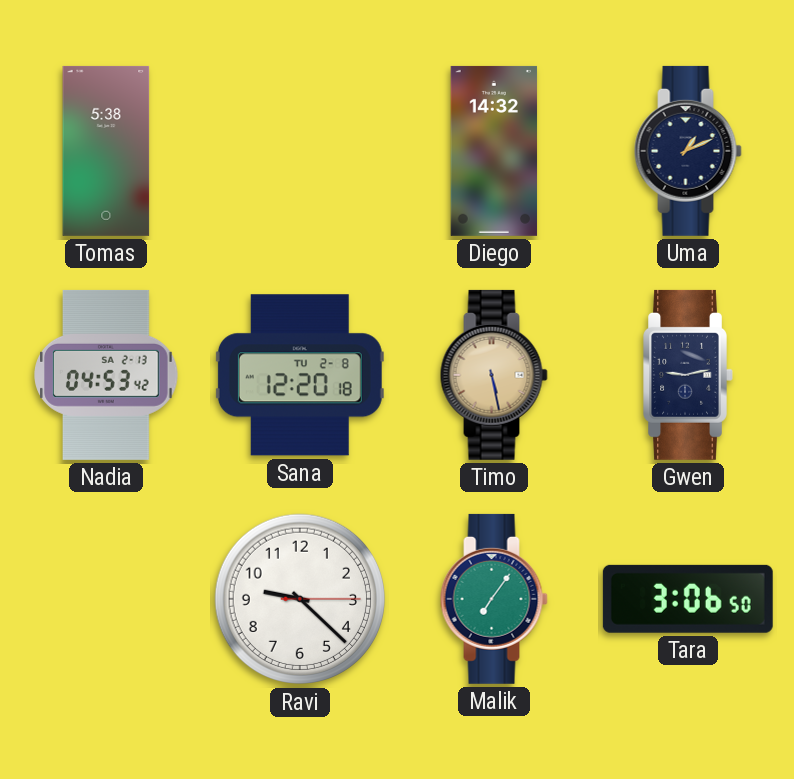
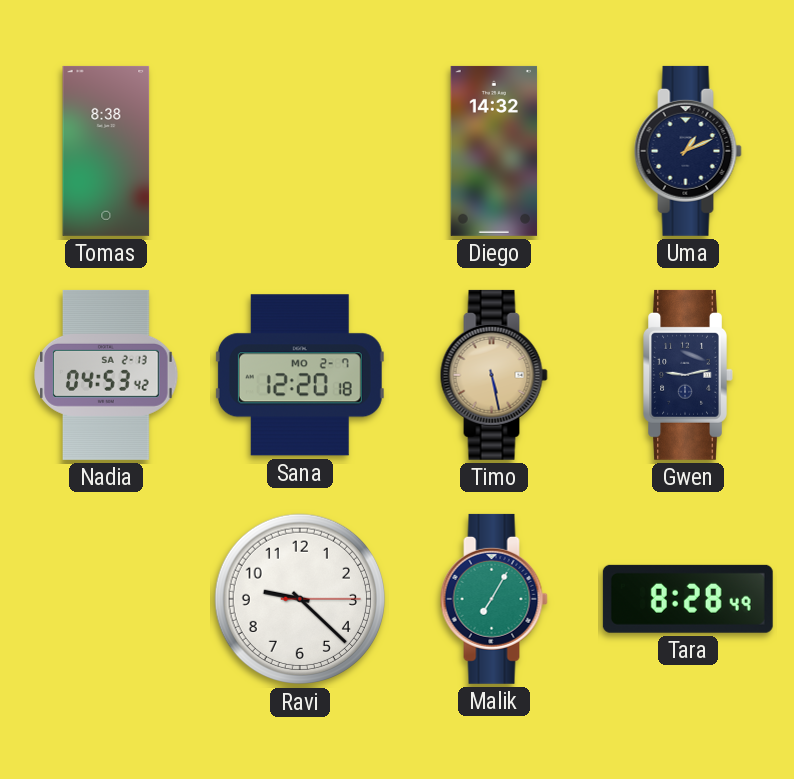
Tomas: 5:38 -> 8:38 (106, 151)
Sana date: TU 2-8 -> MO 2-7 (300, 375)
Malik: 7:06 -> 7:05 (494, 599)
Tara: 3:06 -> 8:28 (688, 599)
